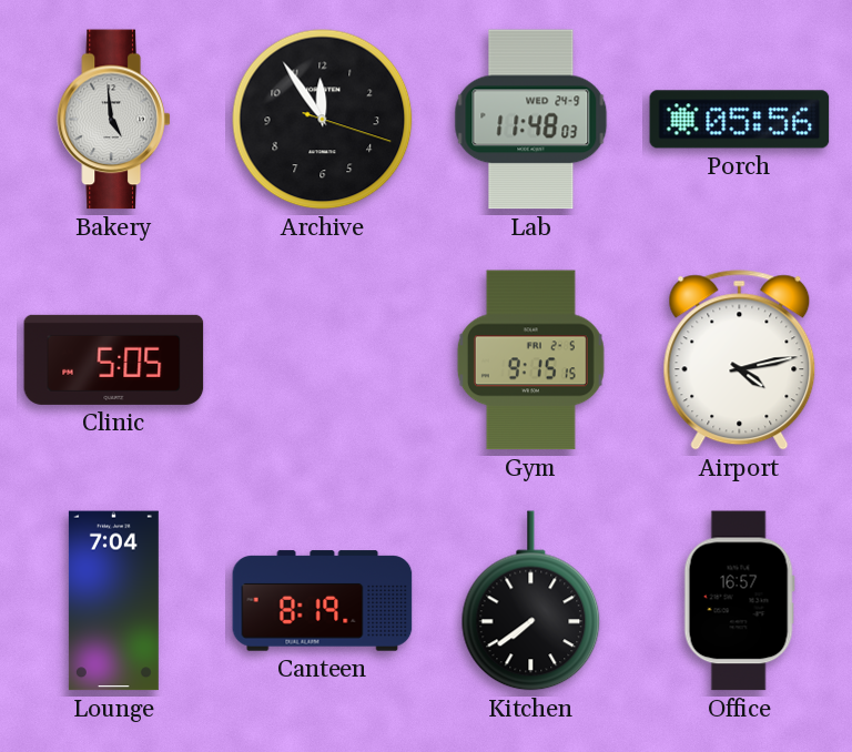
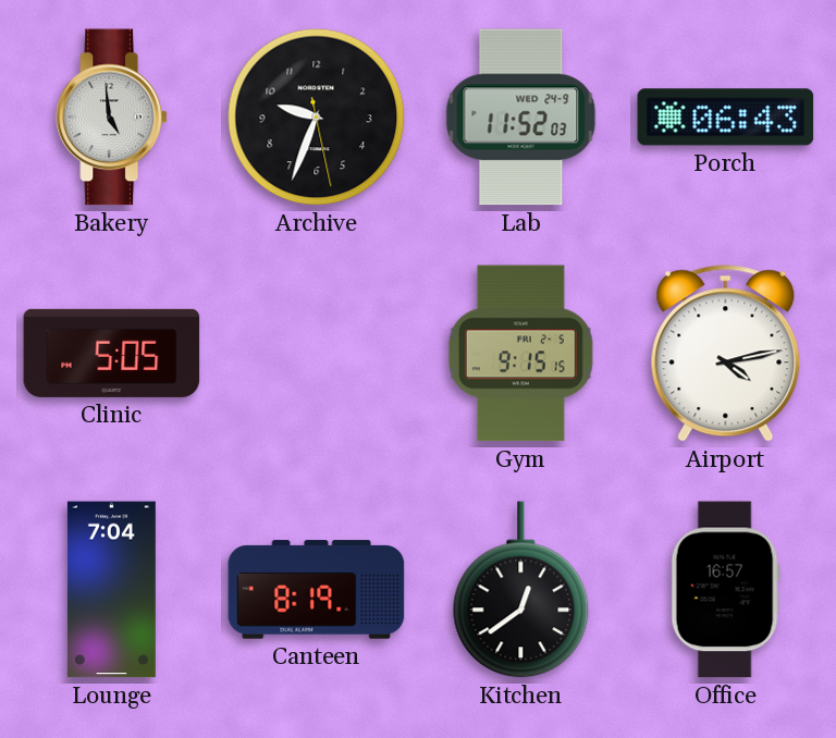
Archive: 11:54 -> 9:33 (317, 118)
Lab: 11:48 -> 11:52 (521, 118)
Porch: 05:56 -> 06:43 (726, 118)
Kitchen: 7:39 -> 12:39 (521, 590)
